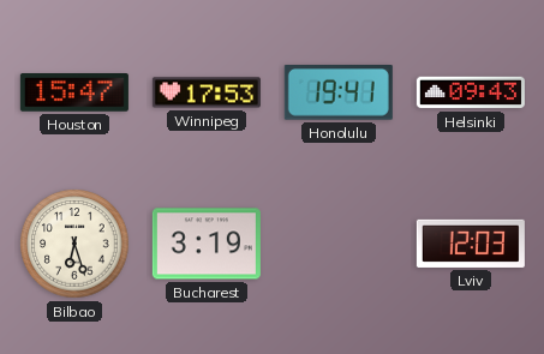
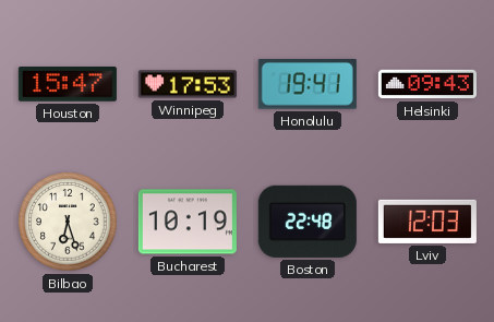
Bucharest: 3:19 -> 10:19 (188, 222)
Boston: none -> 22:48 (308, 222)
